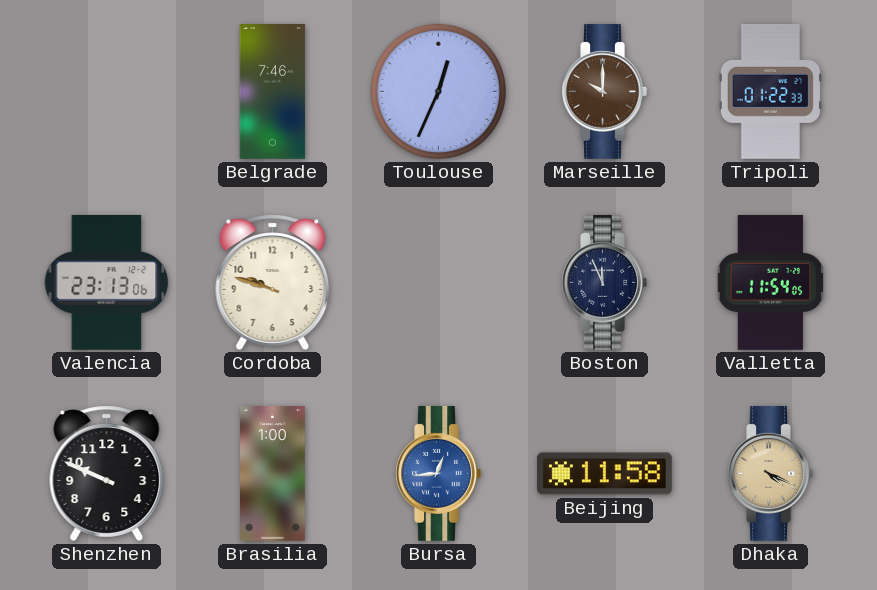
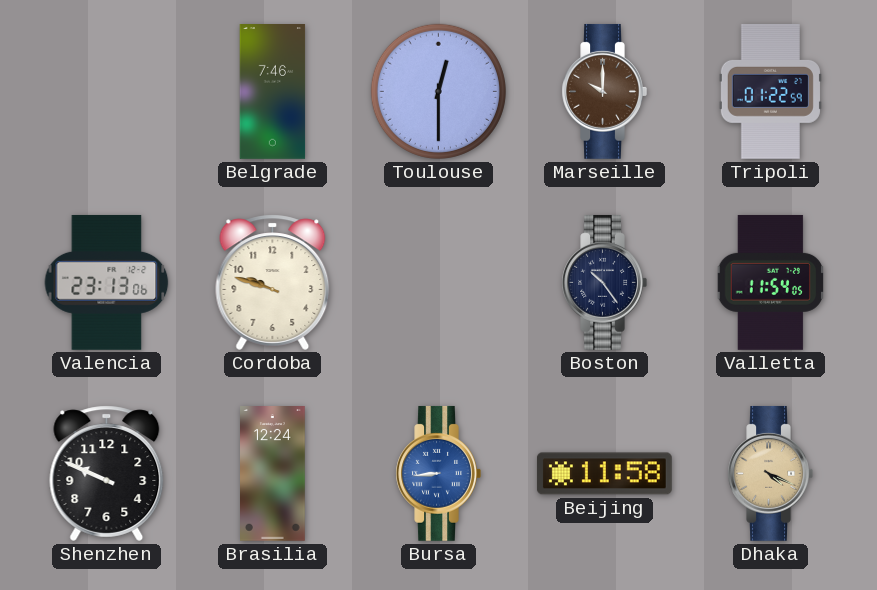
Toulouse: 12:34 -> 12:30 (438, 91)
Tripoli: 01:22:33 -> 01:22:59 (770, 91)
Boston: 11:56 -> 10:24 (604, 282)
Brasilia: 1:00 -> 12:24 (273, 474)
Bursa: 12:44 -> 8:44 (438, 473)
